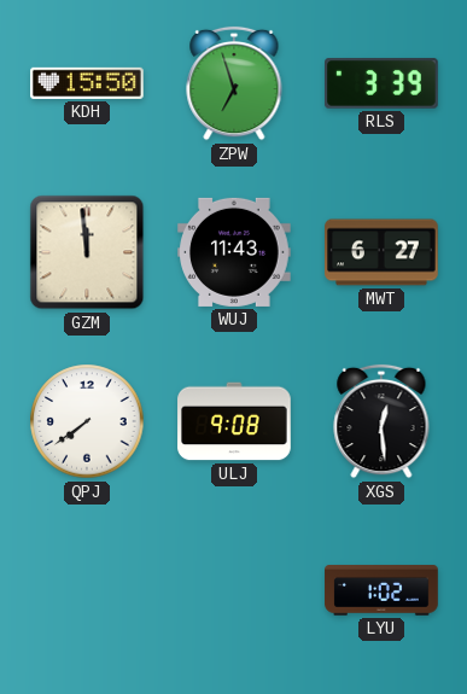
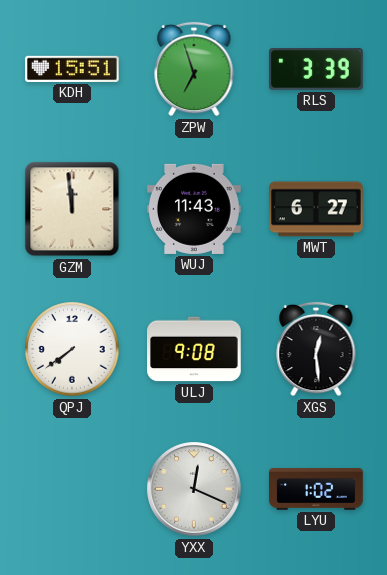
KDH: 15:50 -> 15:51 (73, 69)
YXX: none -> 12:19 (194, 489)
